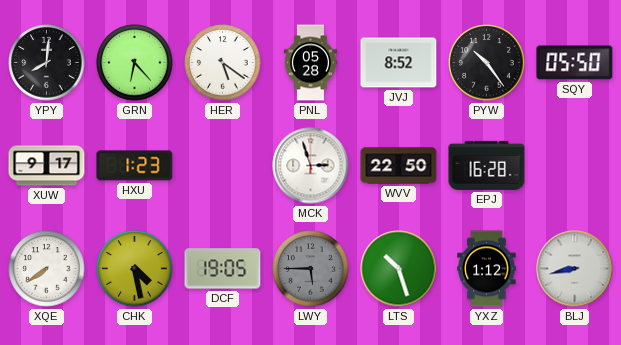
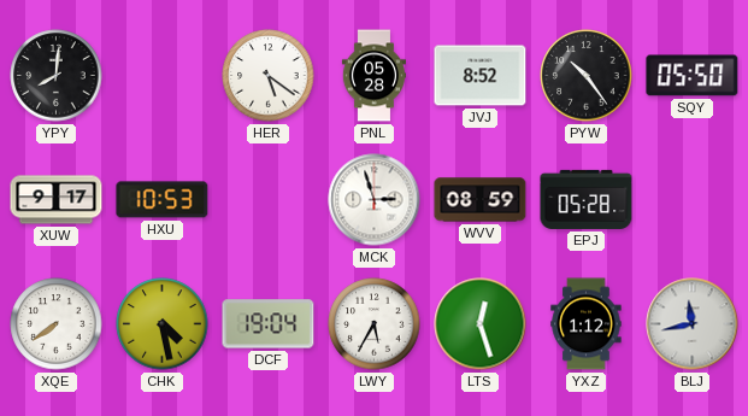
GRN: 6:23 -> none (135, 63)
HXU: 1:23 -> 10:53 (163, 200)
WVV: 22:50 -> 08:59 (481, 200)
EPJ: 16:28 -> 05:28 (587, 199)
DCF: 19:05 -> 19:04 (269, 324)
LWY: 5:45 -> 5:35 (375, 324)
LWY dial: grey -> white (375, 324)
LTS: 10:27 -> 12:27 (481, 324)
BLJ: 8:43 -> 11:43 (693, 324)
